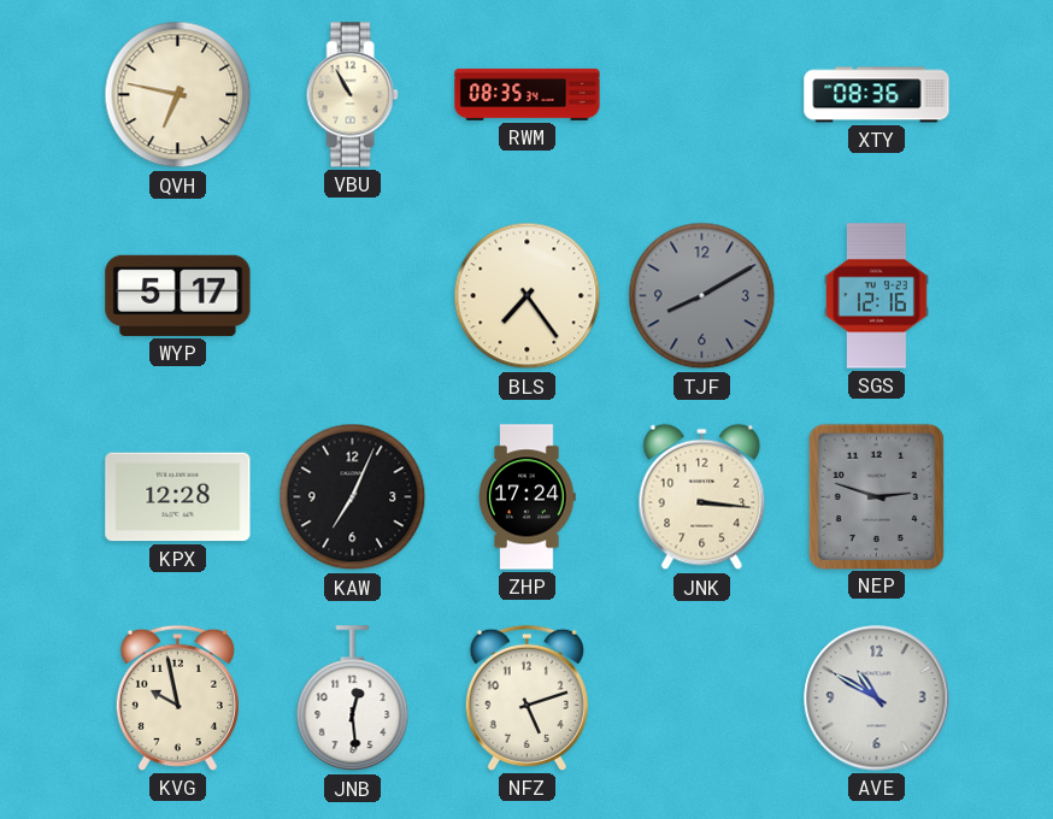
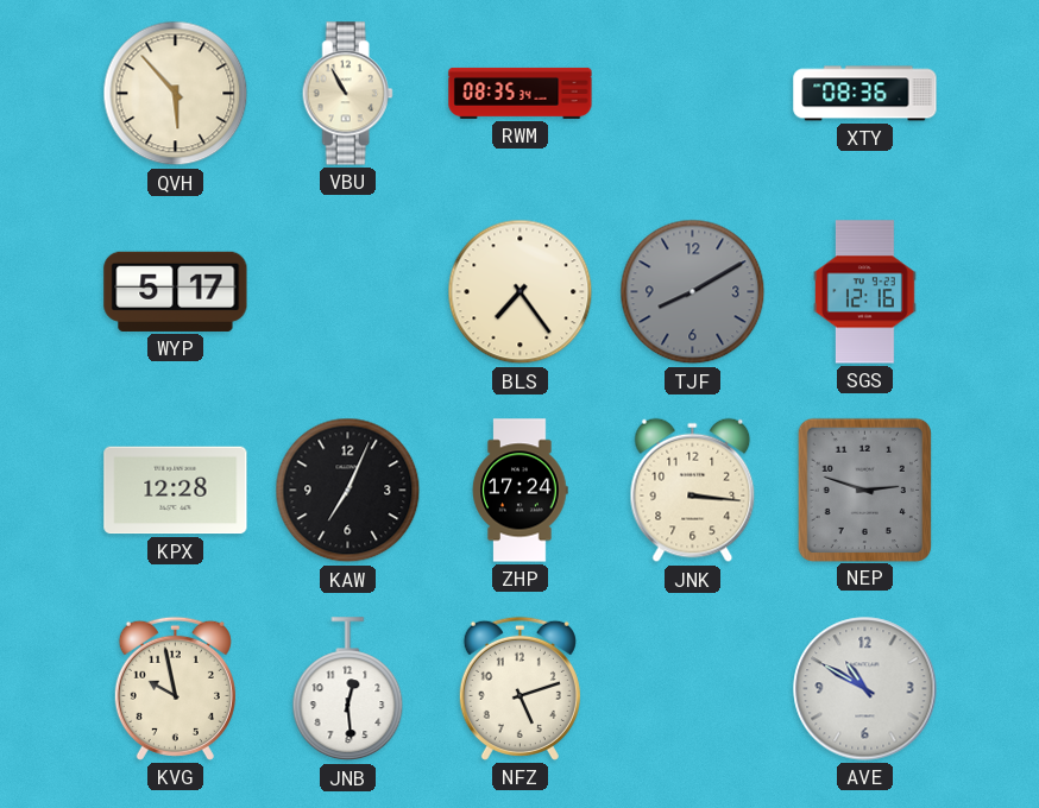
QVH: 6:47 -> 5:53 (176, 94)
